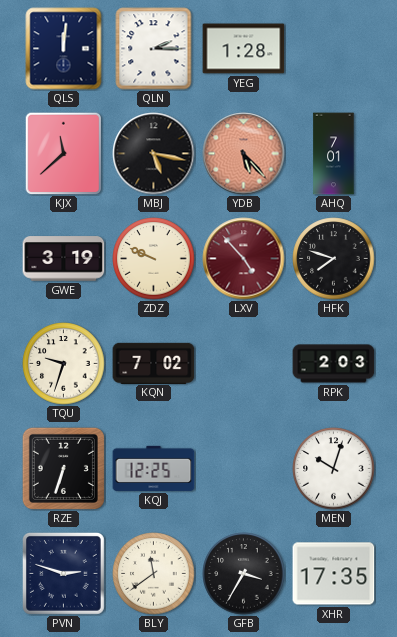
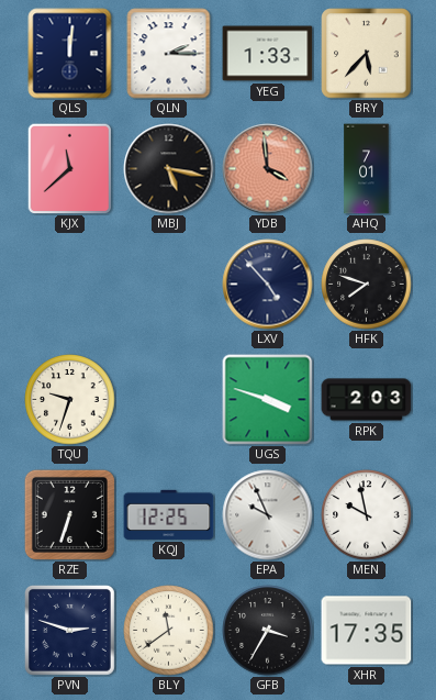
YEG: 1:28 -> 1:33 (268, 54)
BRY: none -> 5:37 (367, 54)
YDB: 5:23 -> 3:59 (268, 169)
GWE: 3:19 -> none (64, 259)
ZDZ: 9:49 -> none (154, 259)
LXV dial: burgundy -> navy (268, 285)
KQN: 7:02 -> none (154, 363)
UGS: none -> 3:48 (268, 400)
EPA: none -> 9:56 (268, 515)
MEN: 10:03 -> 9:58 (367, 515)
